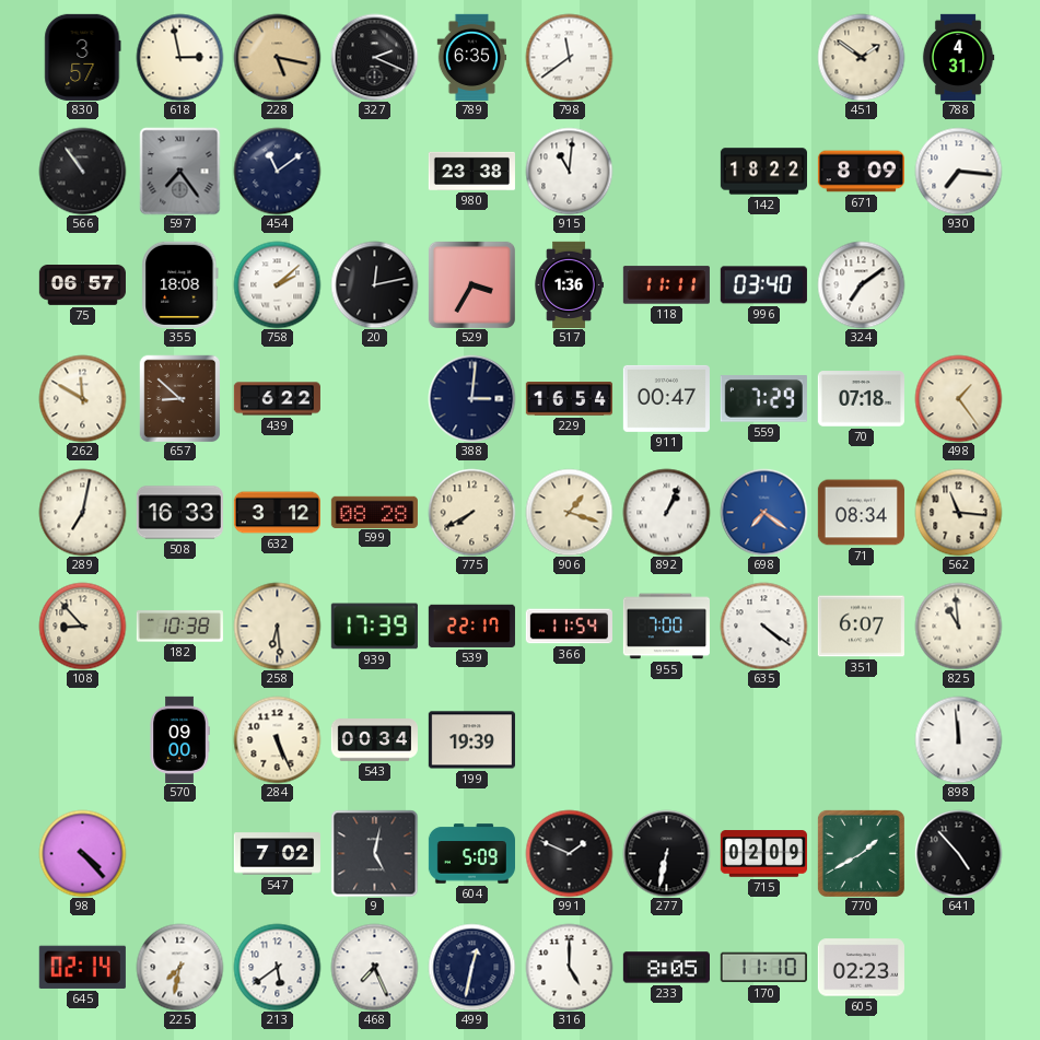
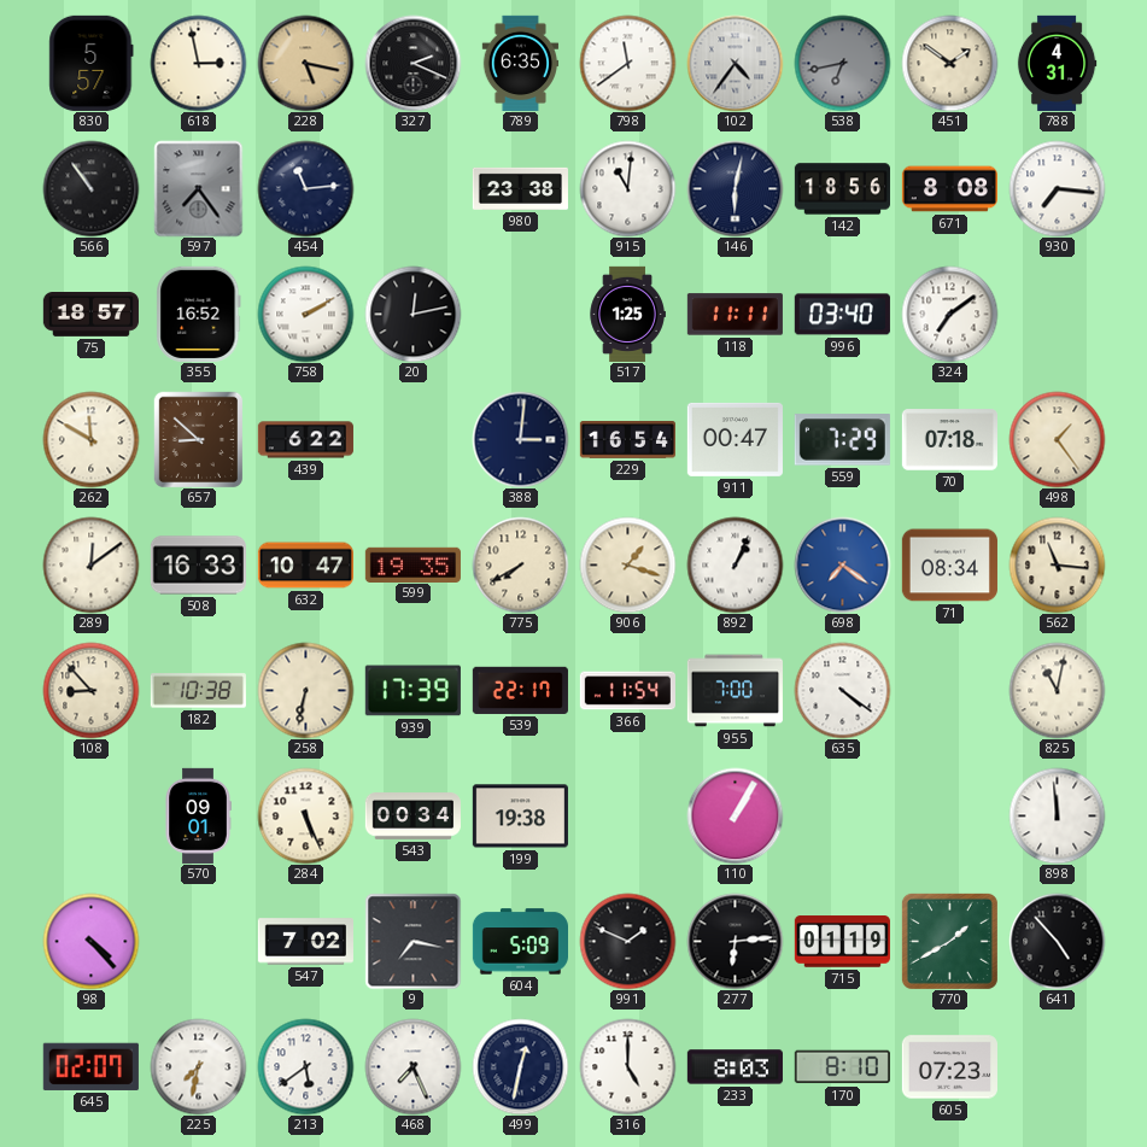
830: 3:57 -> 5:57 (92, 63)
102: none -> 4:36 (735, 63)
538: none -> 6:43 (842, 63)
454: 11:09 -> 11:14 (305, 188)
146: none -> 6:02 (735, 188)
142: 18:22 -> 18:56 (842, 189)
671: 8:09 -> 8:08 (949, 189)
75: 06:57 -> 18:57 (90, 315)
355: 18:08 -> 16:52 (199, 314)
758: 2:08 -> 2:10 (305, 314)
529: 3:35 -> none (471, 284)
517: 1:36 -> 1:25 (627, 314)
289: 7:02 -> 12:09 (90, 564)
632: 3:12 -> 10:47 (305, 566)
599: 08:28 -> 19:35 (412, 564)
258: 6:29 -> 6:32 (305, 690)
351: 6:07 -> none (861, 627)
825: 10:59 -> 11:02 (1057, 690)
570: 09:00 -> 09:01 (198, 815)
199: 19:39 -> 19:38 (520, 817)
110: none -> 1:05 (735, 815)
9: 5:02 -> 7:17 (412, 941)
277: 6:32 -> 6:14 (735, 941)
715: 02:09 -> 01:19 (842, 942)
645: 02:14 -> 02:07 (90, 1066)
233: 8:05 -> 8:03 (735, 1067)
170: 11:10 -> 8:10 (842, 1067)
605: 02:23 -> 07:23 (949, 1067)
